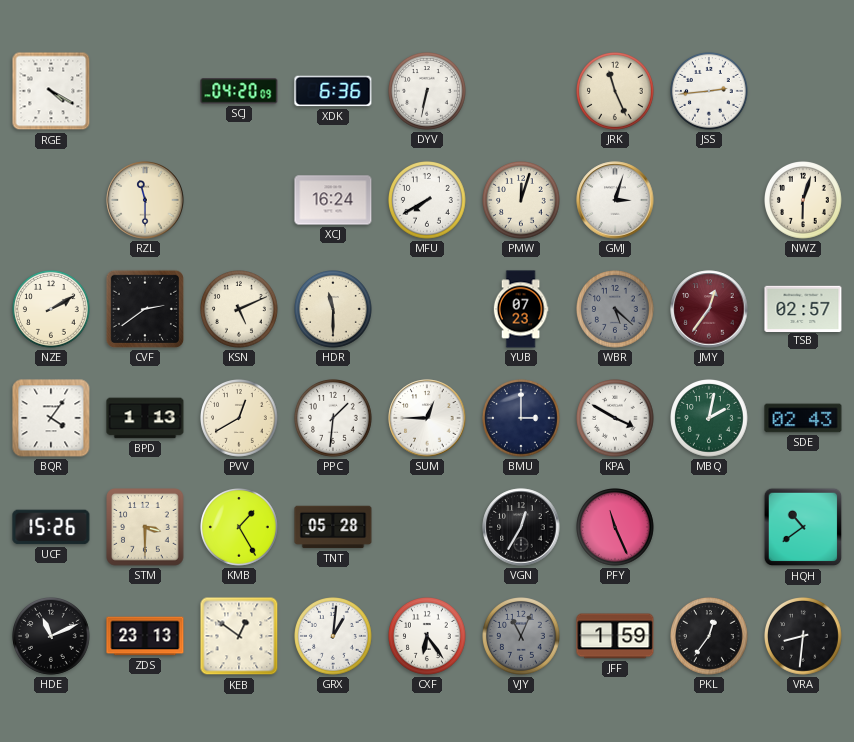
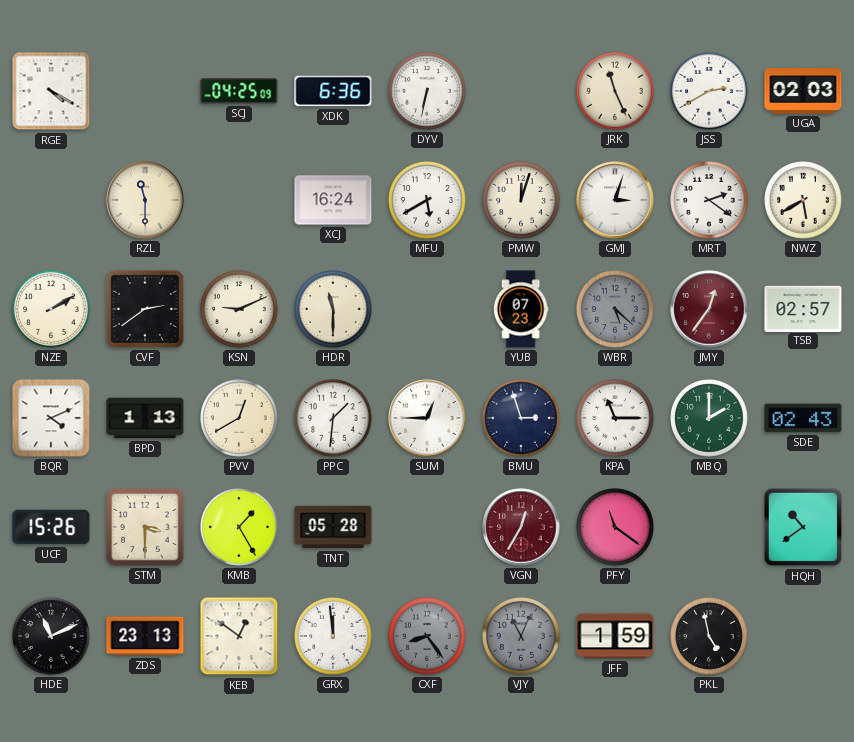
SCJ: 04:20 -> 04:25 (239, 91)
JSS: 2:44 -> 2:40 (710, 92)
UGA: none -> 02:03 (803, 91)
MFU: 7:40 -> 5:40 (428, 201)
MRT: none -> 2:21 (710, 201)
NWZ: 6:03 -> 5:40 (804, 201)
KSN: 5:11 -> 9:11 (240, 310)
BQR: 4:06 -> 4:11 (51, 418)
BMU: 3:00 -> 2:57 (522, 419)
KPA: 3:50 -> 11:15 (616, 419)
MBQ: 2:02 -> 2:00 (710, 419)
VGN dial: black -> burgundy (521, 527)
PFY: 11:26 -> 11:21 (616, 528)
GRX: 1:01 -> 11:59 (334, 637)
CXF: 6:24 -> 8:24 (428, 637)
CXF dial: white -> grey (428, 637)
PKL: 12:36 -> 4:58 (710, 637)
VRA: 8:31 -> none (804, 637)
